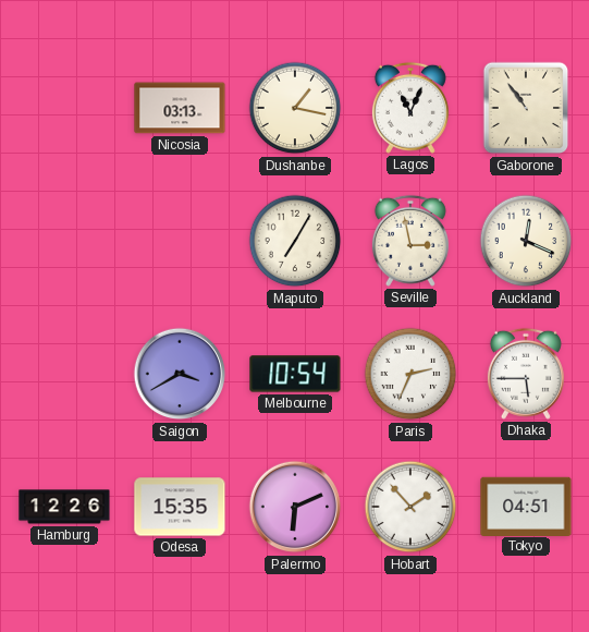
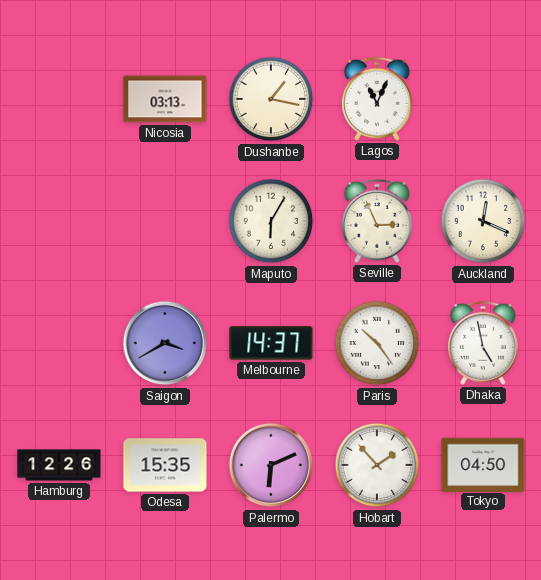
Gaborone: 10:54 -> none (526, 108)
Maputo: 7:05 -> 6:05 (271, 221)
Seville: 2:58 -> 2:56 (377, 221)
Melbourne: 10:54 -> 14:37 (271, 343)
Paris: 2:34 -> 10:24 (377, 343)
Dhaka: 5:45 -> 4:58 (483, 343)
Tokyo: 04:51 -> 04:50 (483, 464)
